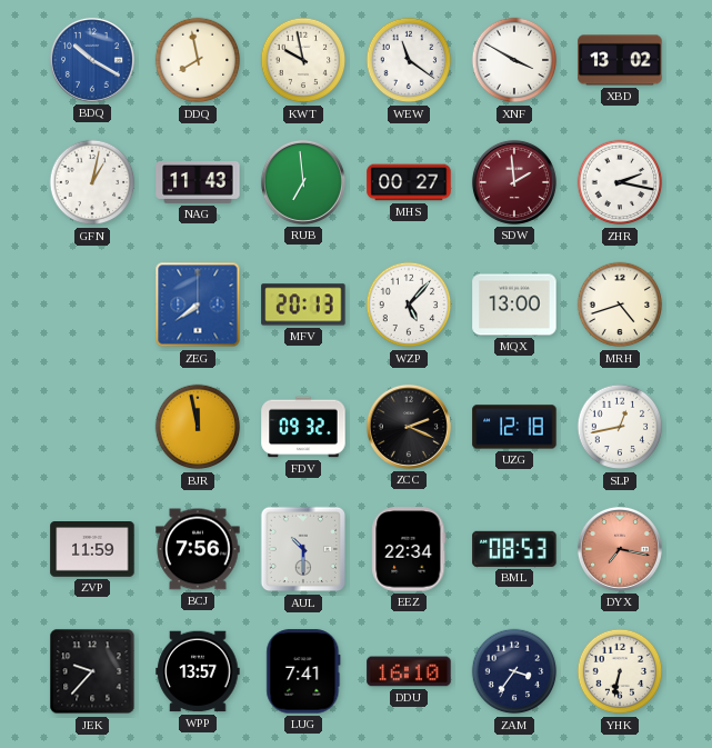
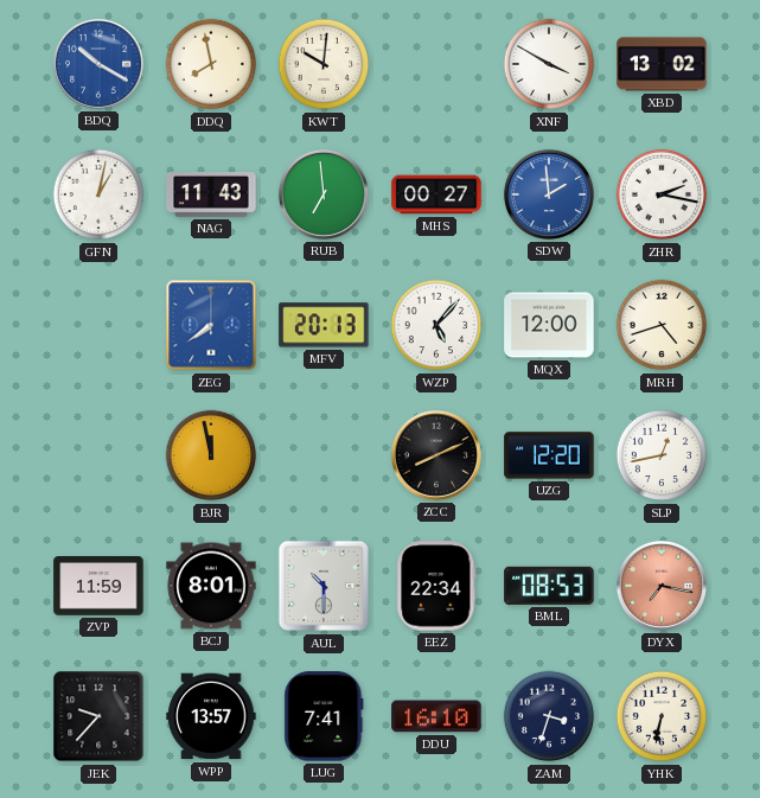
KWT: 9:58 -> 10:01 (324, 64)
WEW: 11:21 -> none (409, 60)
SDW dial: burgundy -> blue (549, 194)
MQX: 13:00 -> 12:00 (549, 325)
FDV: 09:32 -> none (303, 427)
ZCC: 2:19 -> 8:11 (436, 455)
UZG: 12:18 -> 12:20 (549, 455)
BCJ: 7:56 -> 8:01 (211, 586)
ZAM: 3:36 -> 3:33 (549, 716)
